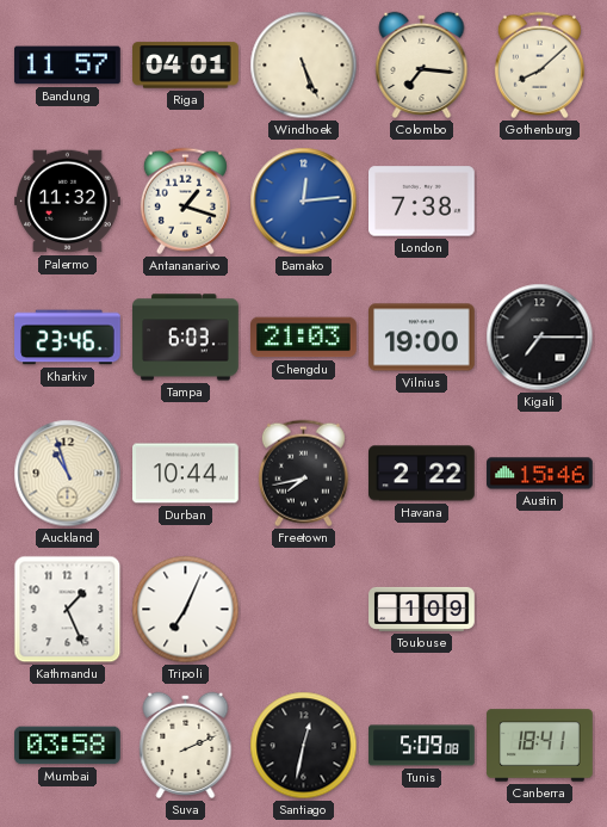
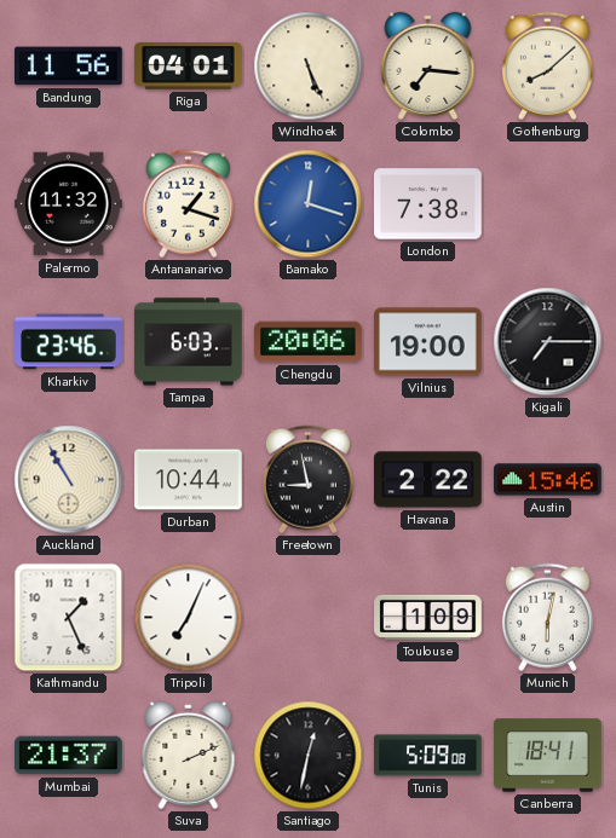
Bandung: 11:57 -> 11:56 (69, 67)
Bamako: 12:14 -> 12:18 (309, 204)
Chengdu: 21:03 -> 20:06 (309, 342)
Auckland: 10:57 -> 10:55 (69, 480)
Freetown: 7:43 -> 8:58 (307, 480)
Munich: none -> 6:02 (547, 618)
Mumbai: 03:58 -> 21:37 (69, 756)
